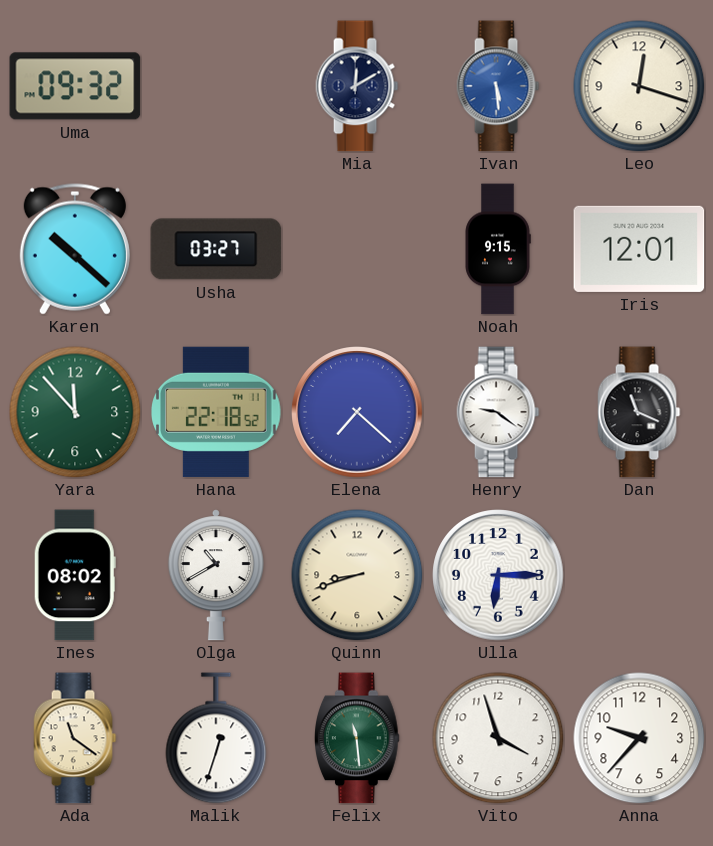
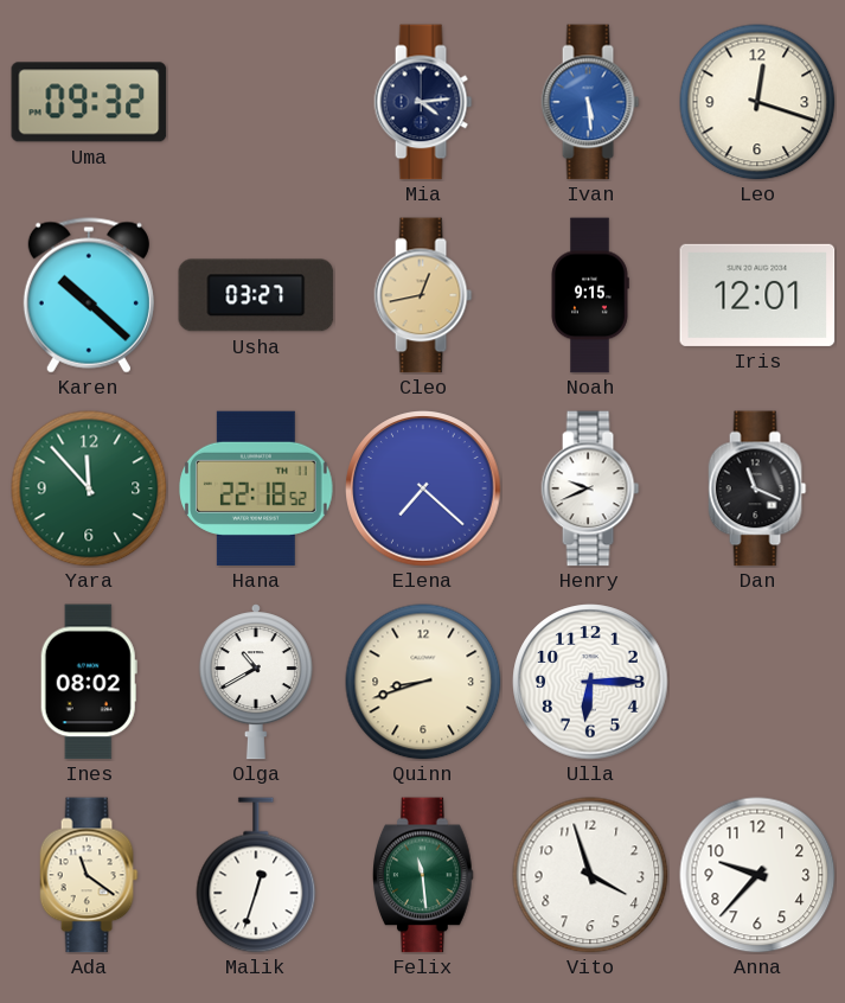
Mia: 12:10 -> 4:14 (423, 102)
Cleo: none -> 12:43 (423, 295)
Henry: 9:21 -> 9:41 (590, 488)
